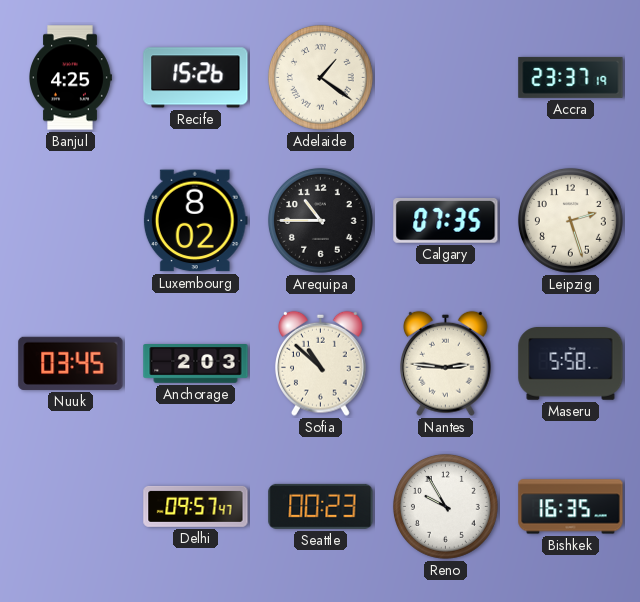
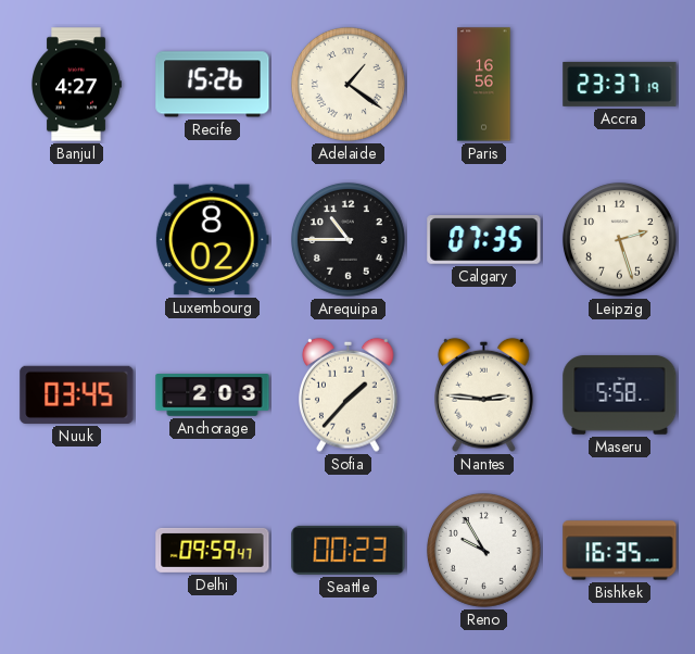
Banjul: 4:25 -> 4:27 (77, 85)
Paris: none -> 16:56 (484, 85)
Sofia: 10:52 -> 1:37 (349, 394)
Delhi: 09:57 -> 09:59 (213, 550)
